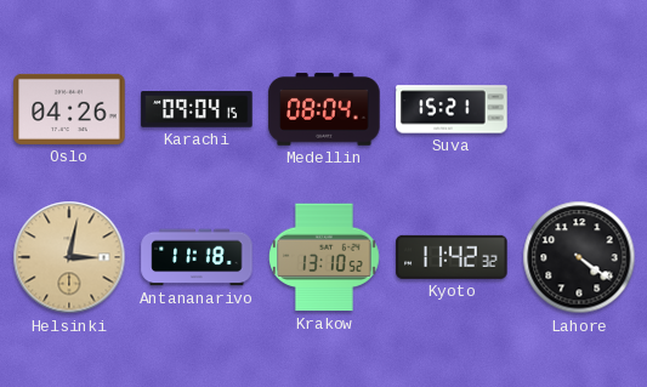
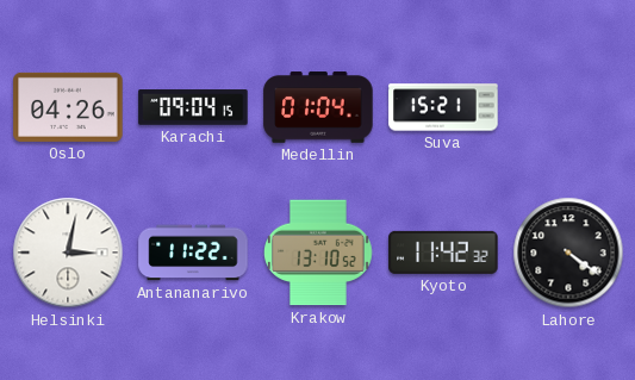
Medellin: 08:04 -> 01:04 (318, 107)
Helsinki dial: champagne -> white (68, 253)
Antananarivo: 11:18 -> 11:22 (193, 253)
